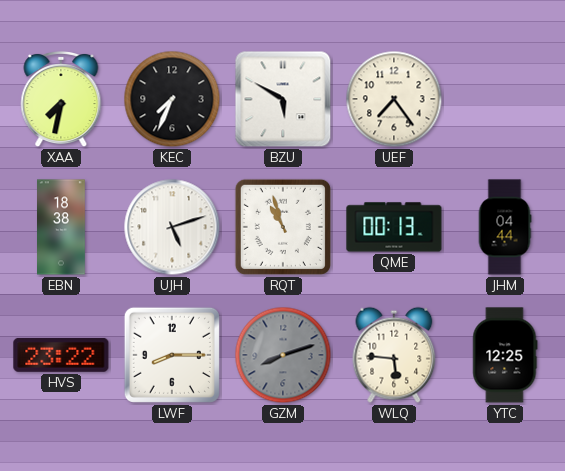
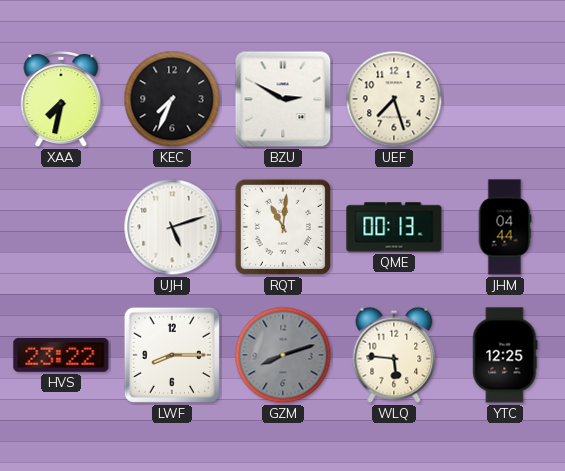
BZU: 5:50 -> 2:50 (283, 99)
UEF: 7:24 -> 7:27 (394, 99)
EBN: 18:38 -> none (62, 227)
RQT: 10:57 -> 11:01 (283, 227)
